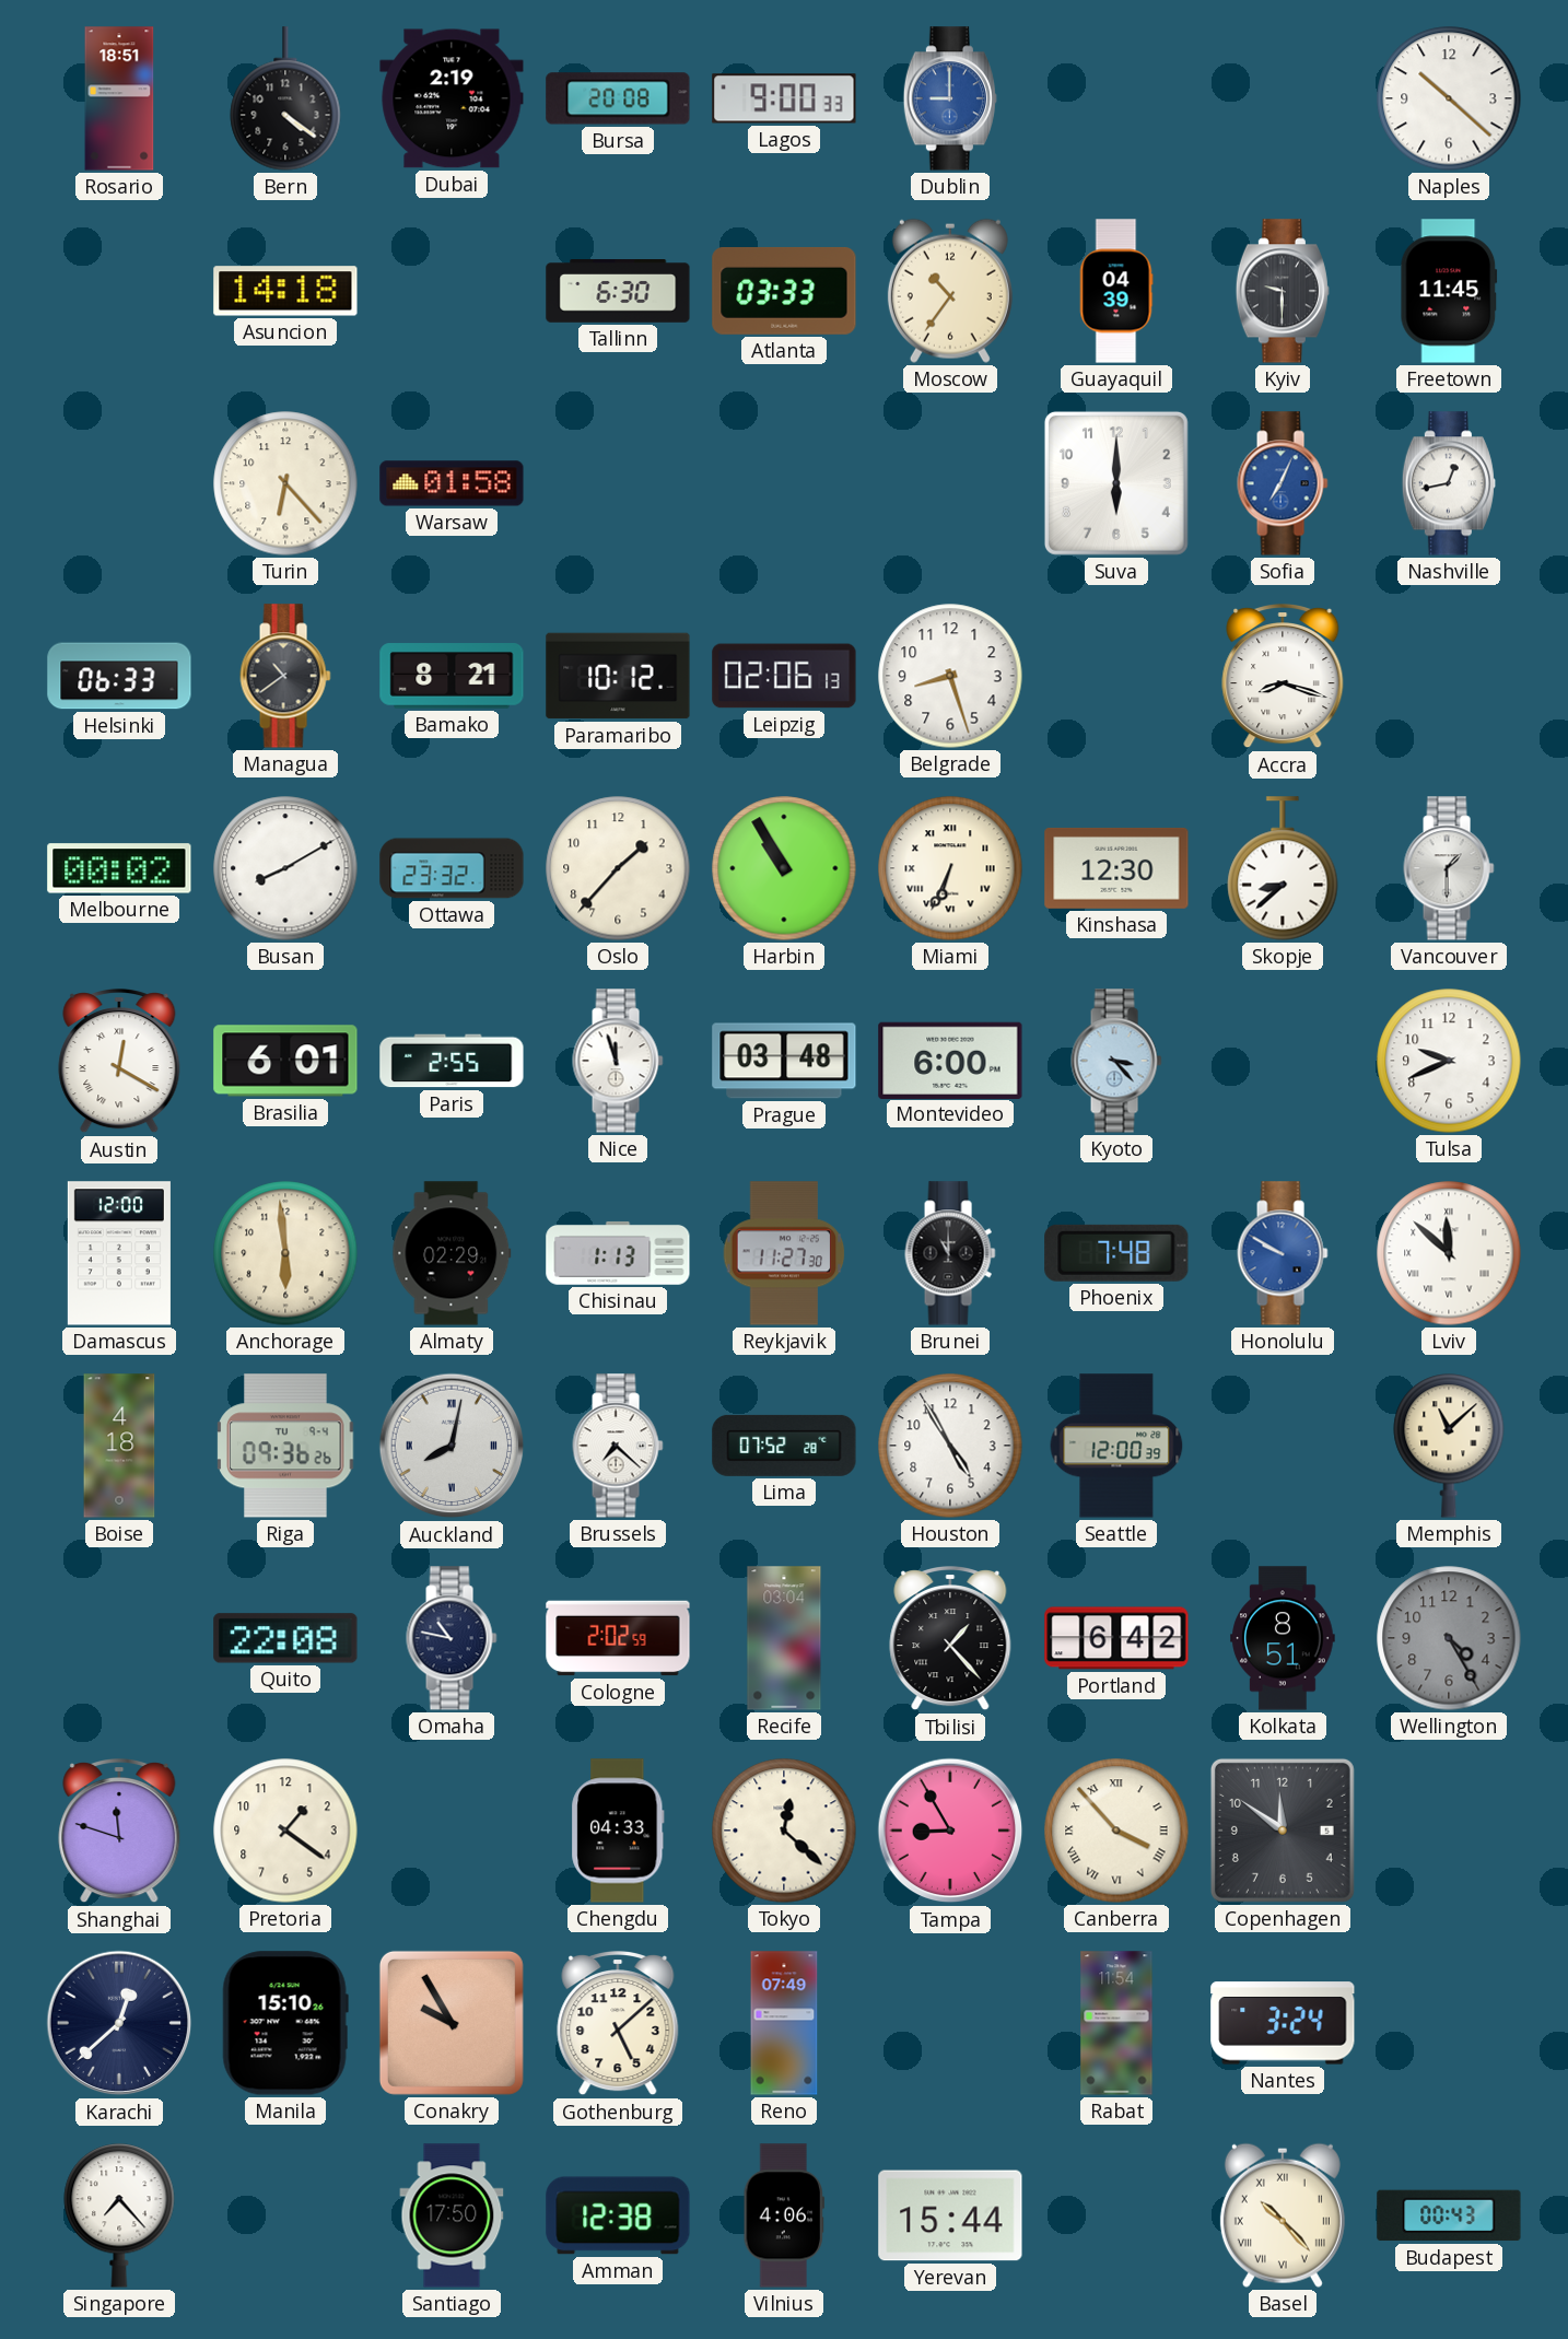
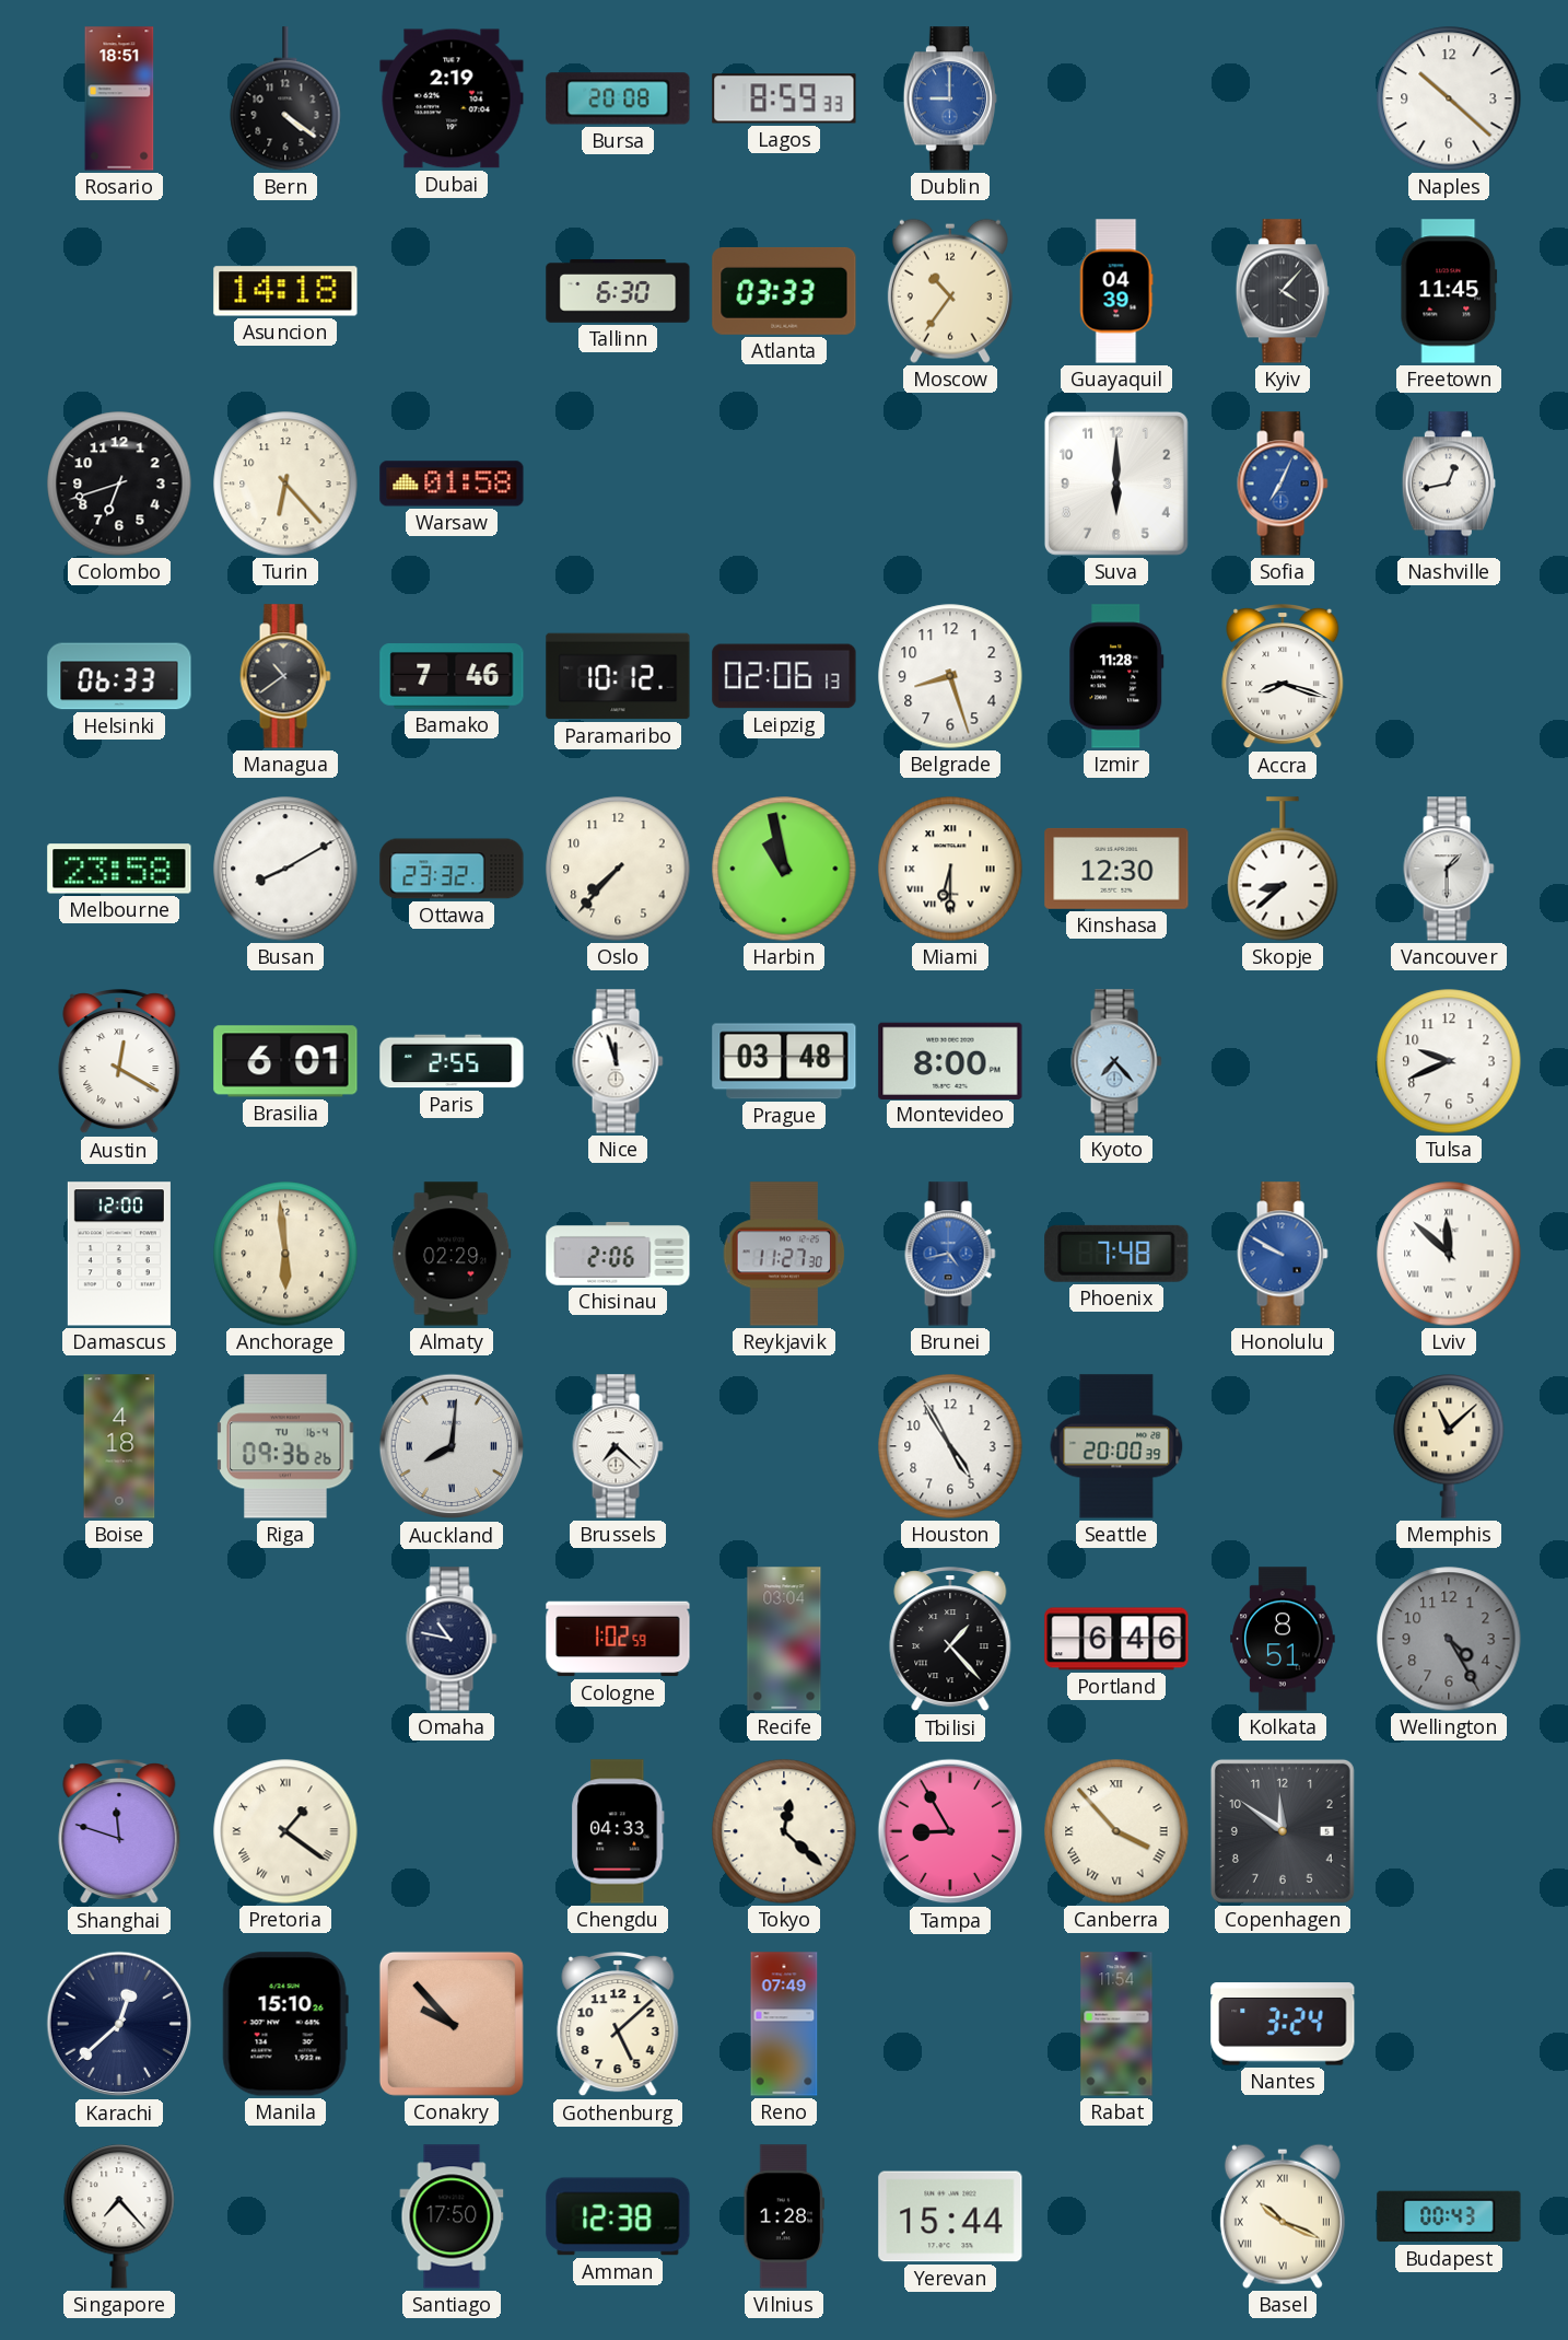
Lagos: 9:00 -> 8:59 (784, 98)
Kyiv: 9:30 -> 4:07 (1283, 291)
Colombo: none -> 6:42 (119, 484)
Bamako: 8:21 -> 7:46 (452, 676)
Izmir: none -> 11:28 (1116, 676)
Melbourne: 00:02 -> 23:58 (119, 869)
Oslo: 1:37 -> 7:37 (618, 869)
Harbin: 10:55 -> 10:58 (784, 869)
Miami: 6:34 -> 6:30 (950, 869)
Montevideo: 6:00 -> 8:00 (950, 1060)
Kyoto: 3:23 -> 7:23 (1116, 1061)
Chisinau: 1:13 -> 2:06 (618, 1254)
Brunei: 11:00 -> 4:43 (950, 1254)
Brunei dial: black -> blue (950, 1254)
Riga date: TU 9-4 -> TU 16-4 (285, 1446)
Auckland: 8:02 -> 8:01 (452, 1446)
Lima: 07:52 -> none (784, 1446)
Seattle: 12:00 -> 20:00 (1116, 1446)
Quito: 22:08 -> none (285, 1638)
Cologne: 2:02 -> 1:02 (618, 1639)
Portland: 6:42 -> 6:46 (1116, 1639)
Pretoria numerals: Arabic -> Roman (285, 1831)
Conakry: 9:55 -> 9:53 (452, 2024)
Vilnius: 4:06 -> 1:28 (783, 2216)
Basel: 10:23 -> 10:19 (1283, 2216)
